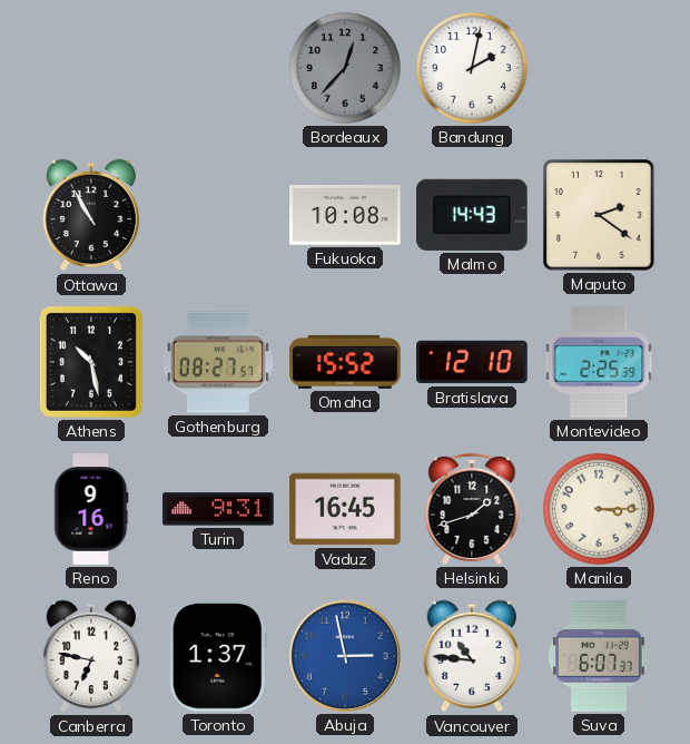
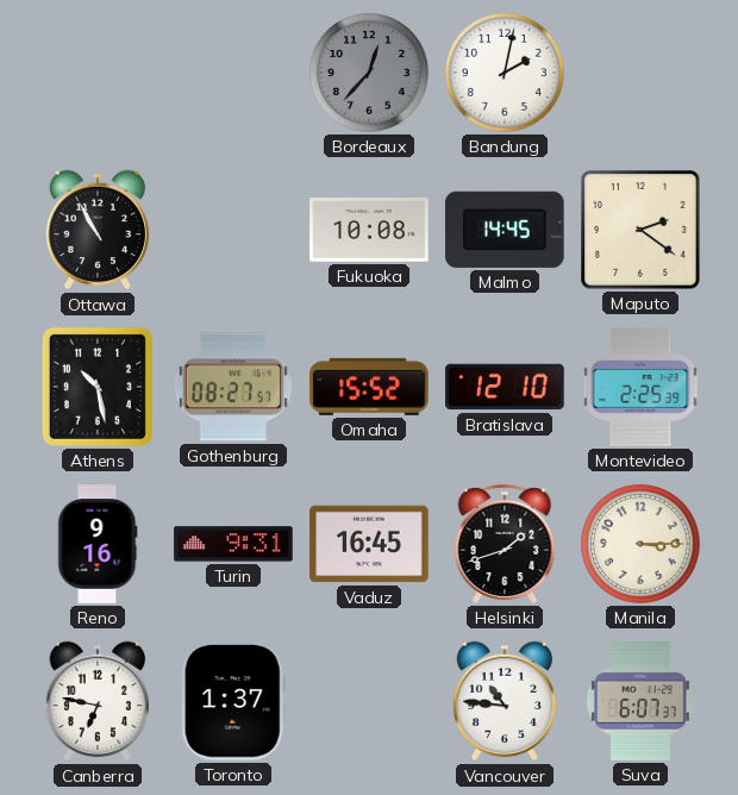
Malmo: 14:43 -> 14:45 (505, 230)
Abuja: 2:58 -> none (345, 656)
